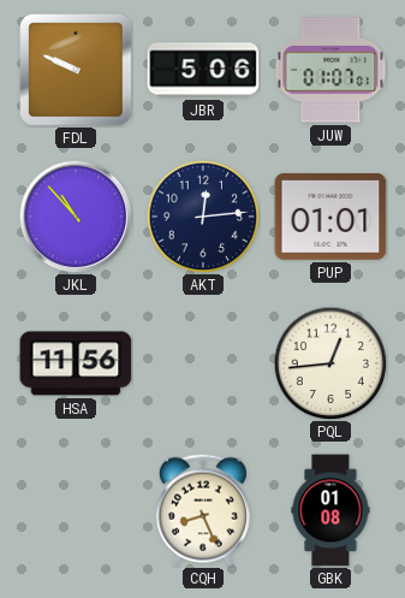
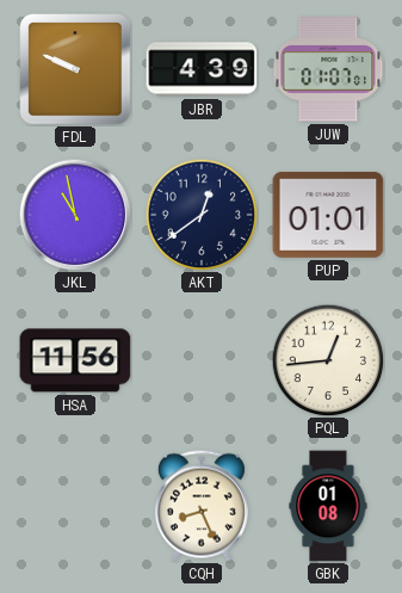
JBR: 5:06 -> 4:39 (202, 69)
JKL: 10:53 -> 10:58 (75, 215)
AKT: 12:14 -> 12:39 (202, 215)
